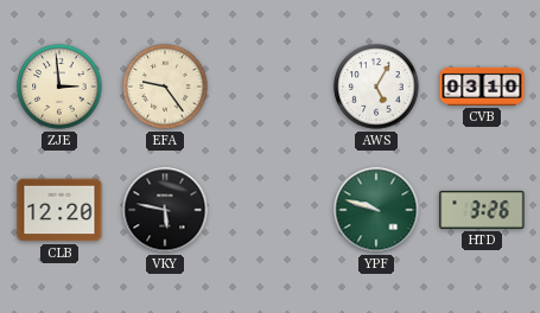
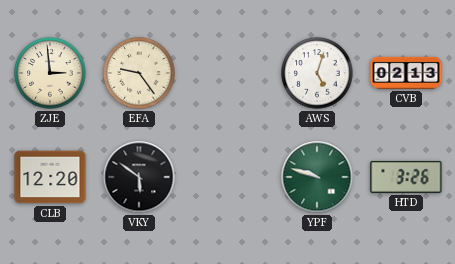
AWS: 5:05 -> 5:03 (317, 73)
CVB: 03:10 -> 02:13 (406, 73)
VKY: 5:47 -> 5:51 (139, 177)
